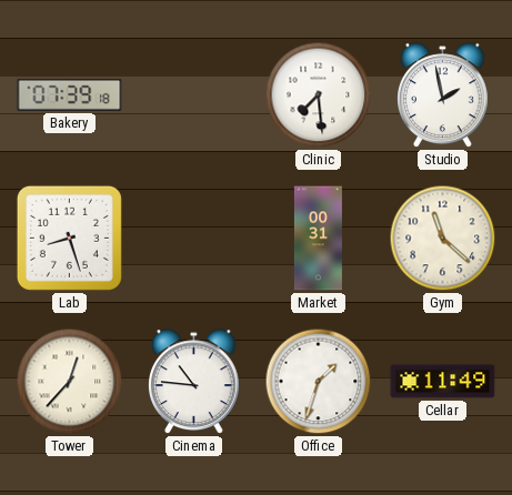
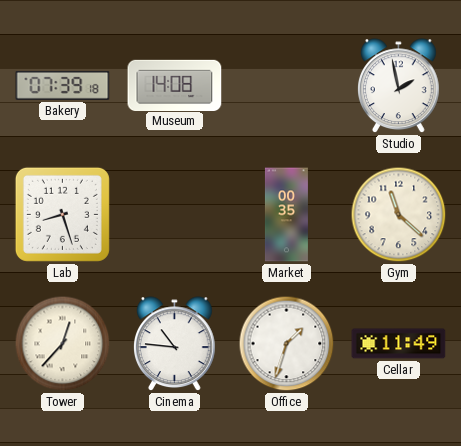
Museum: none -> 14:08 (175, 85)
Clinic: 7:29 -> none (319, 95)
Market: 00:31 -> 00:35 (286, 215)
